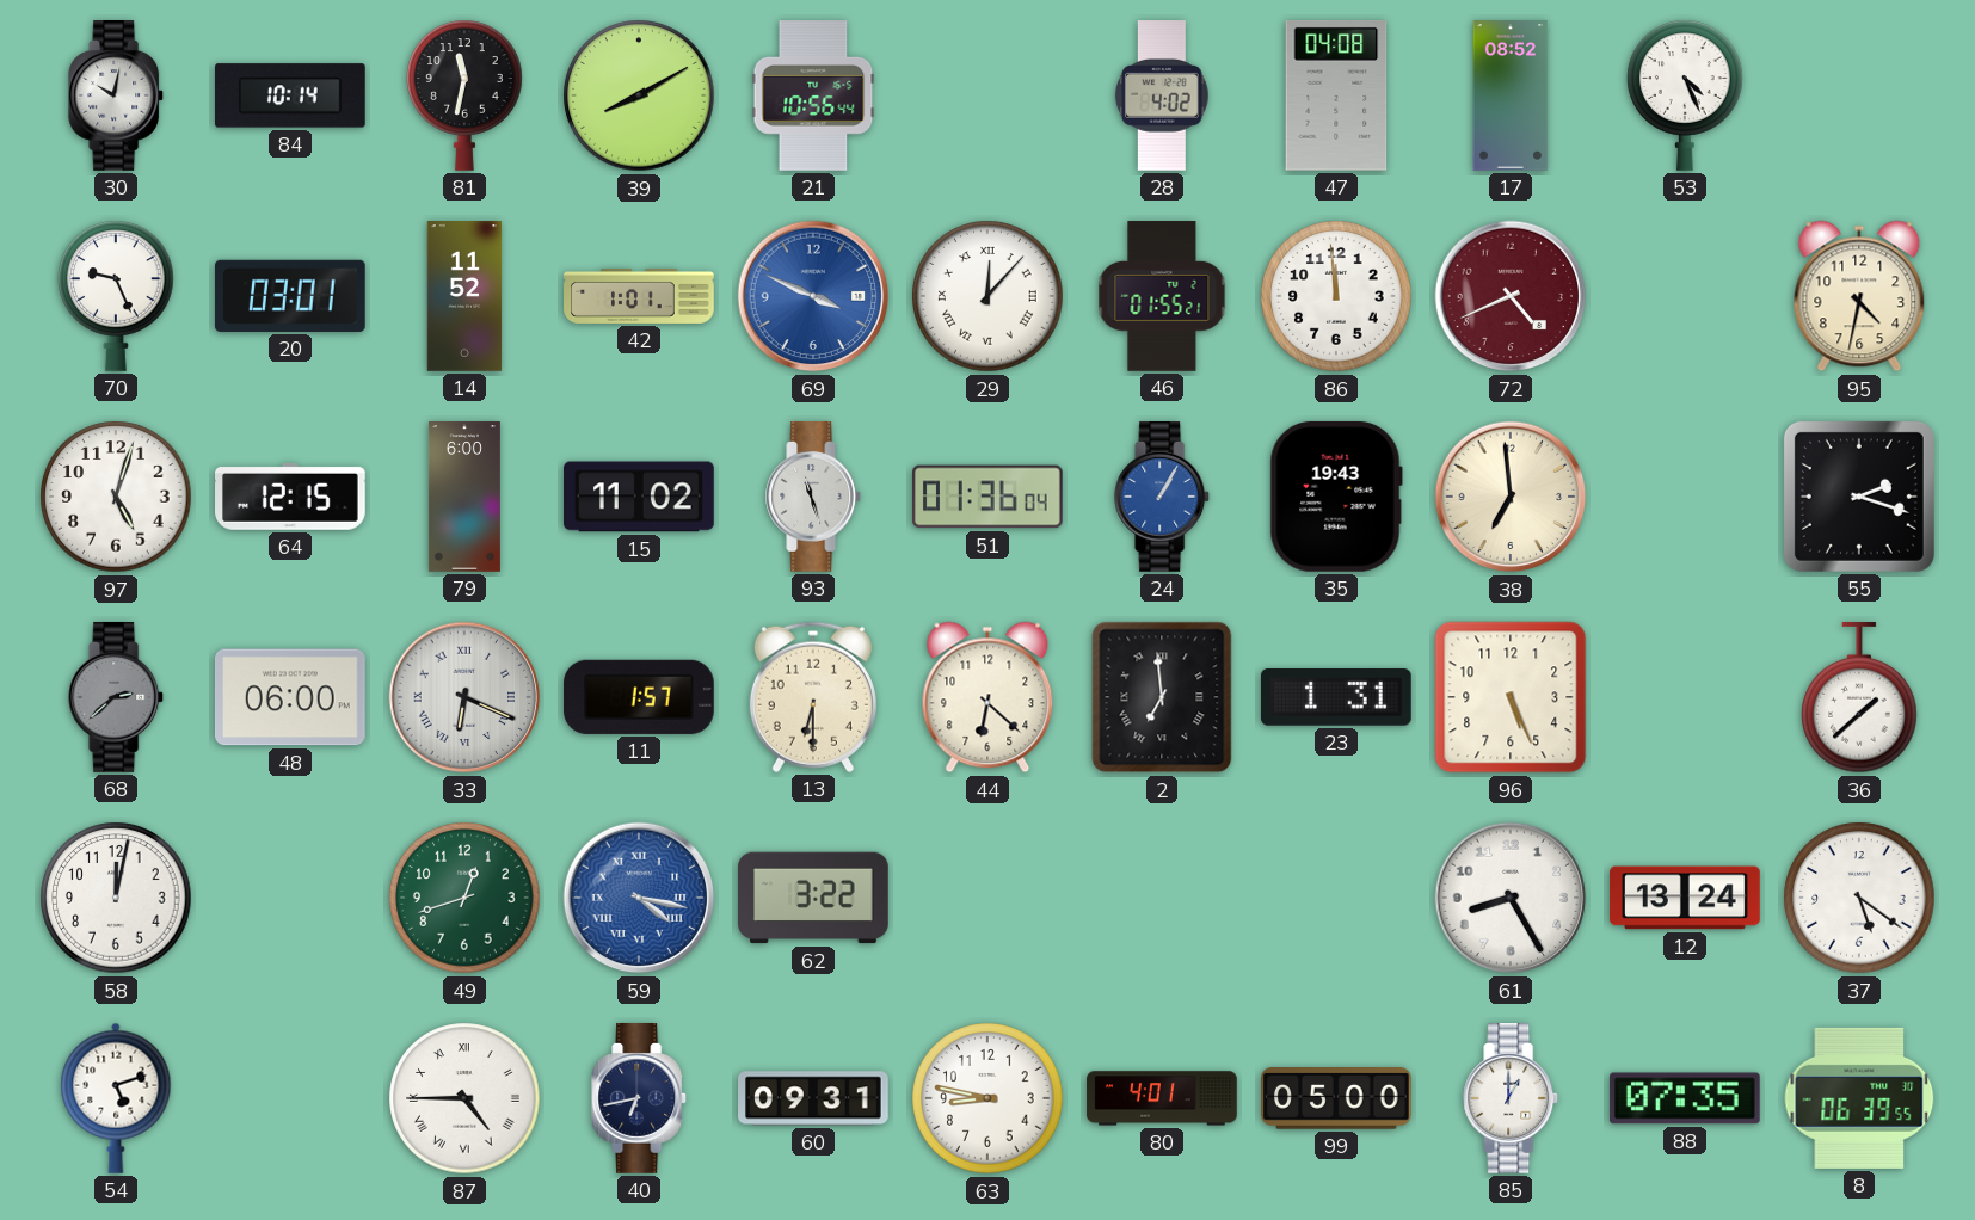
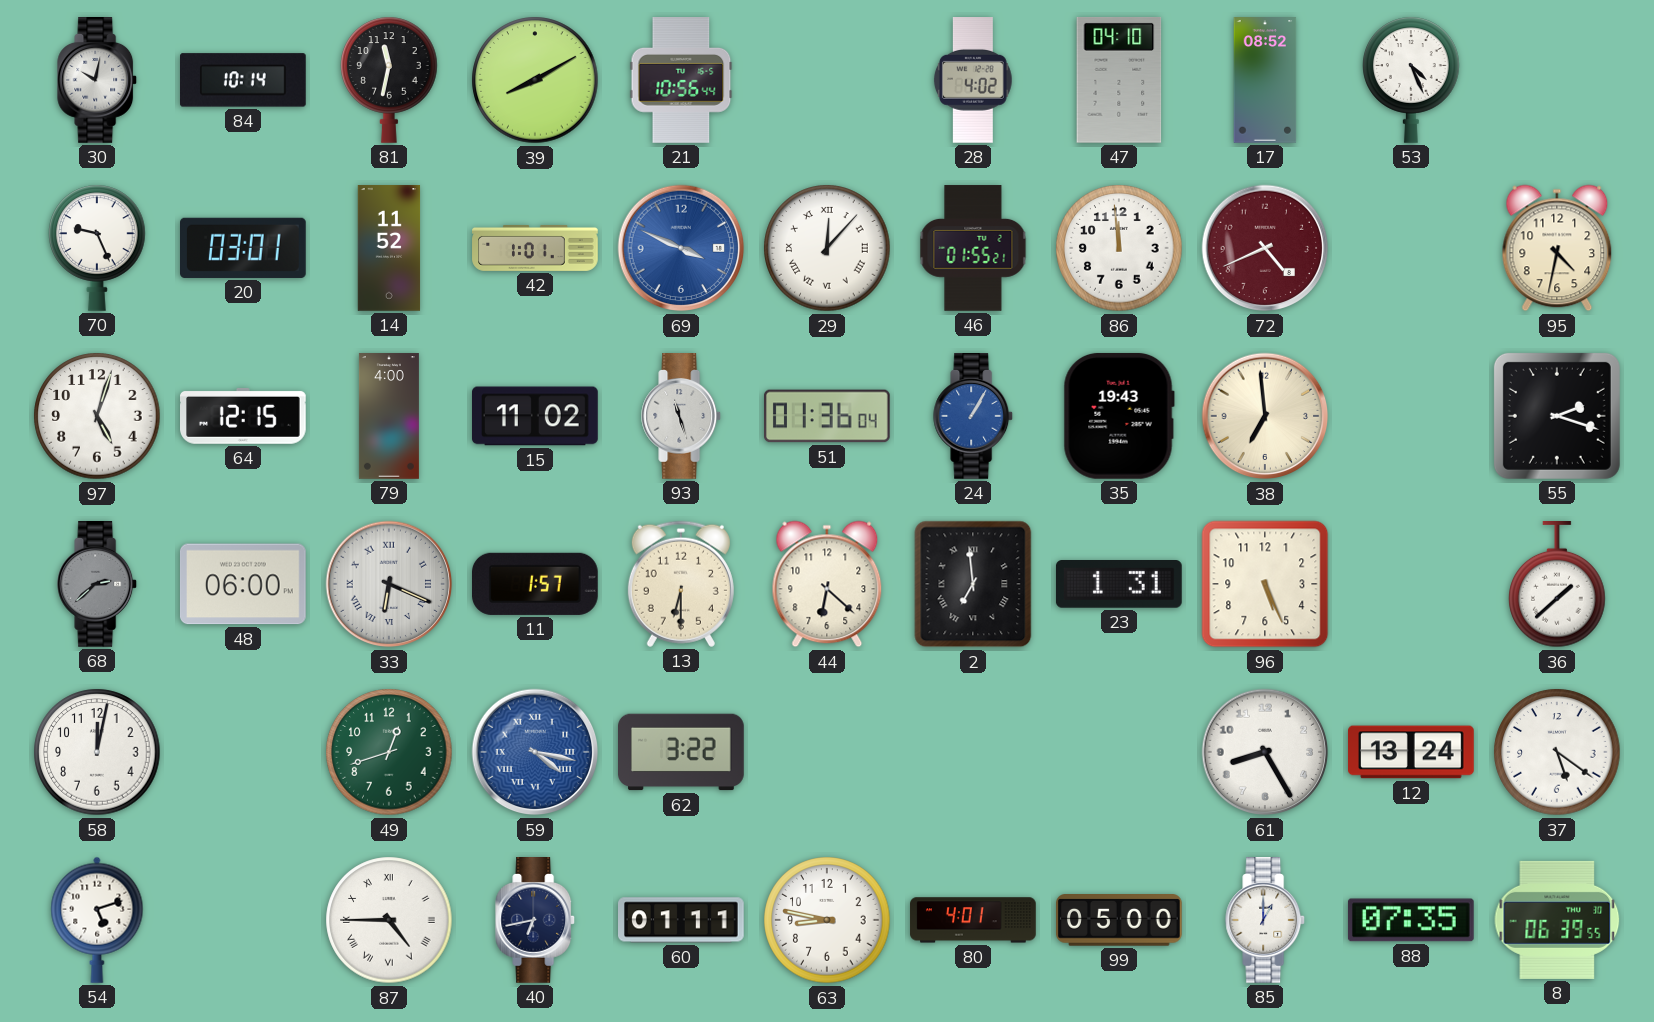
47: 04:08 -> 04:10 (1119, 80)
79: 6:00 -> 4:00 (389, 416)
60: 09:31 -> 01:11 (682, 920)
